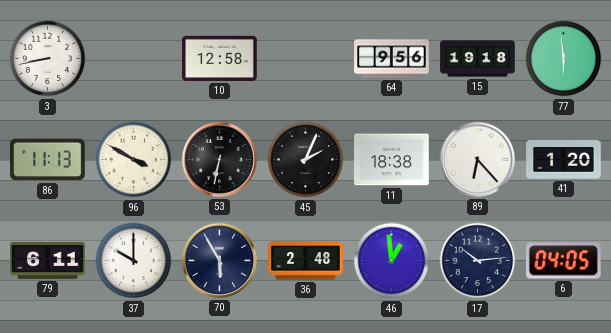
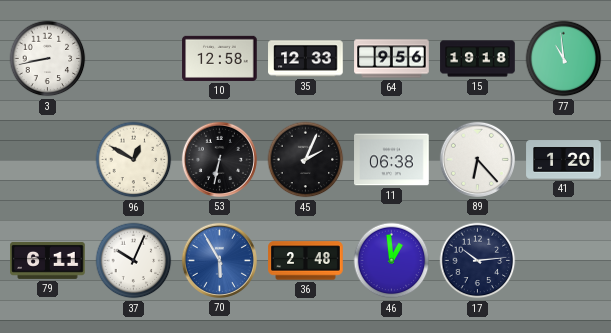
35: none -> 12:33 (306, 59)
77: 5:59 -> 10:59 (564, 59)
86: 11:13 -> none (48, 160)
96: 3:50 -> 12:50 (134, 160)
11: 18:38 -> 06:38 (392, 160)
37: 10:00 -> 10:04 (134, 261)
70 dial: navy -> blue (219, 260)
6: 04:05 -> none (563, 261)
